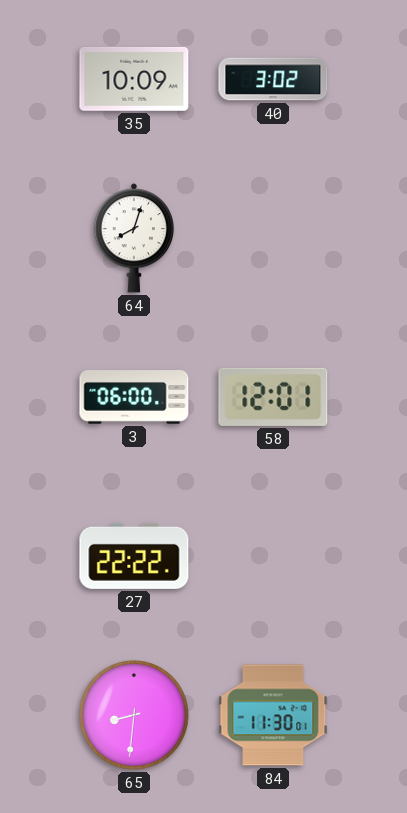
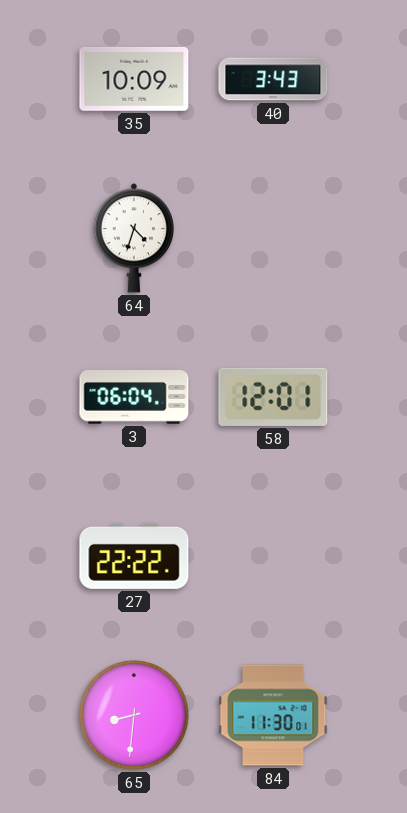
40: 3:02 -> 3:43 (273, 79)
64: 8:03 -> 4:33 (133, 238)
3: 06:00 -> 06:04 (134, 397)
